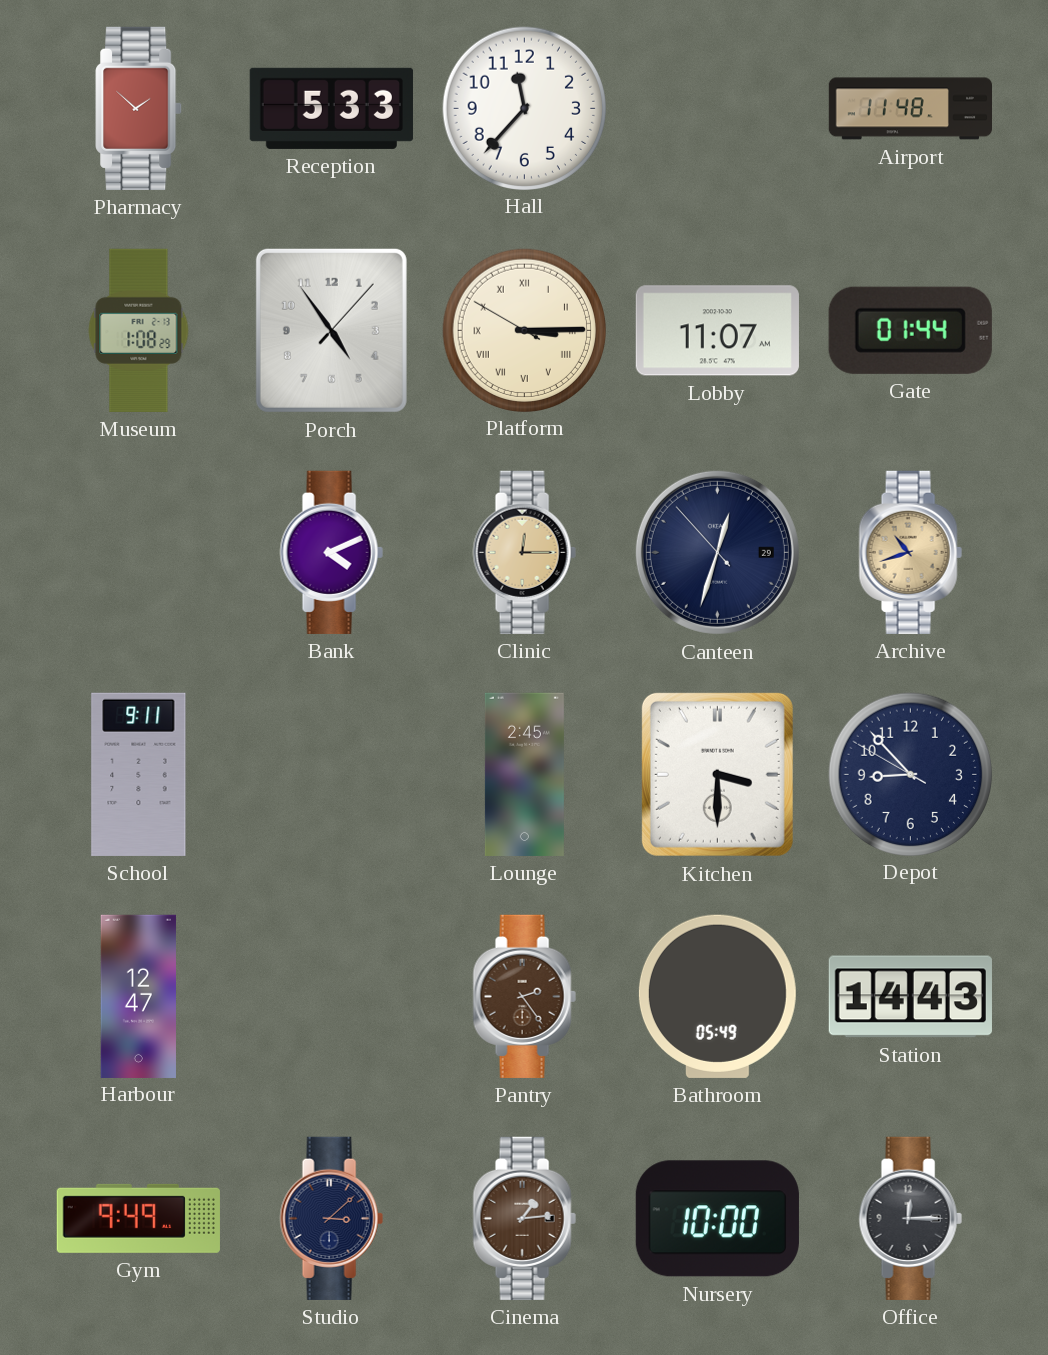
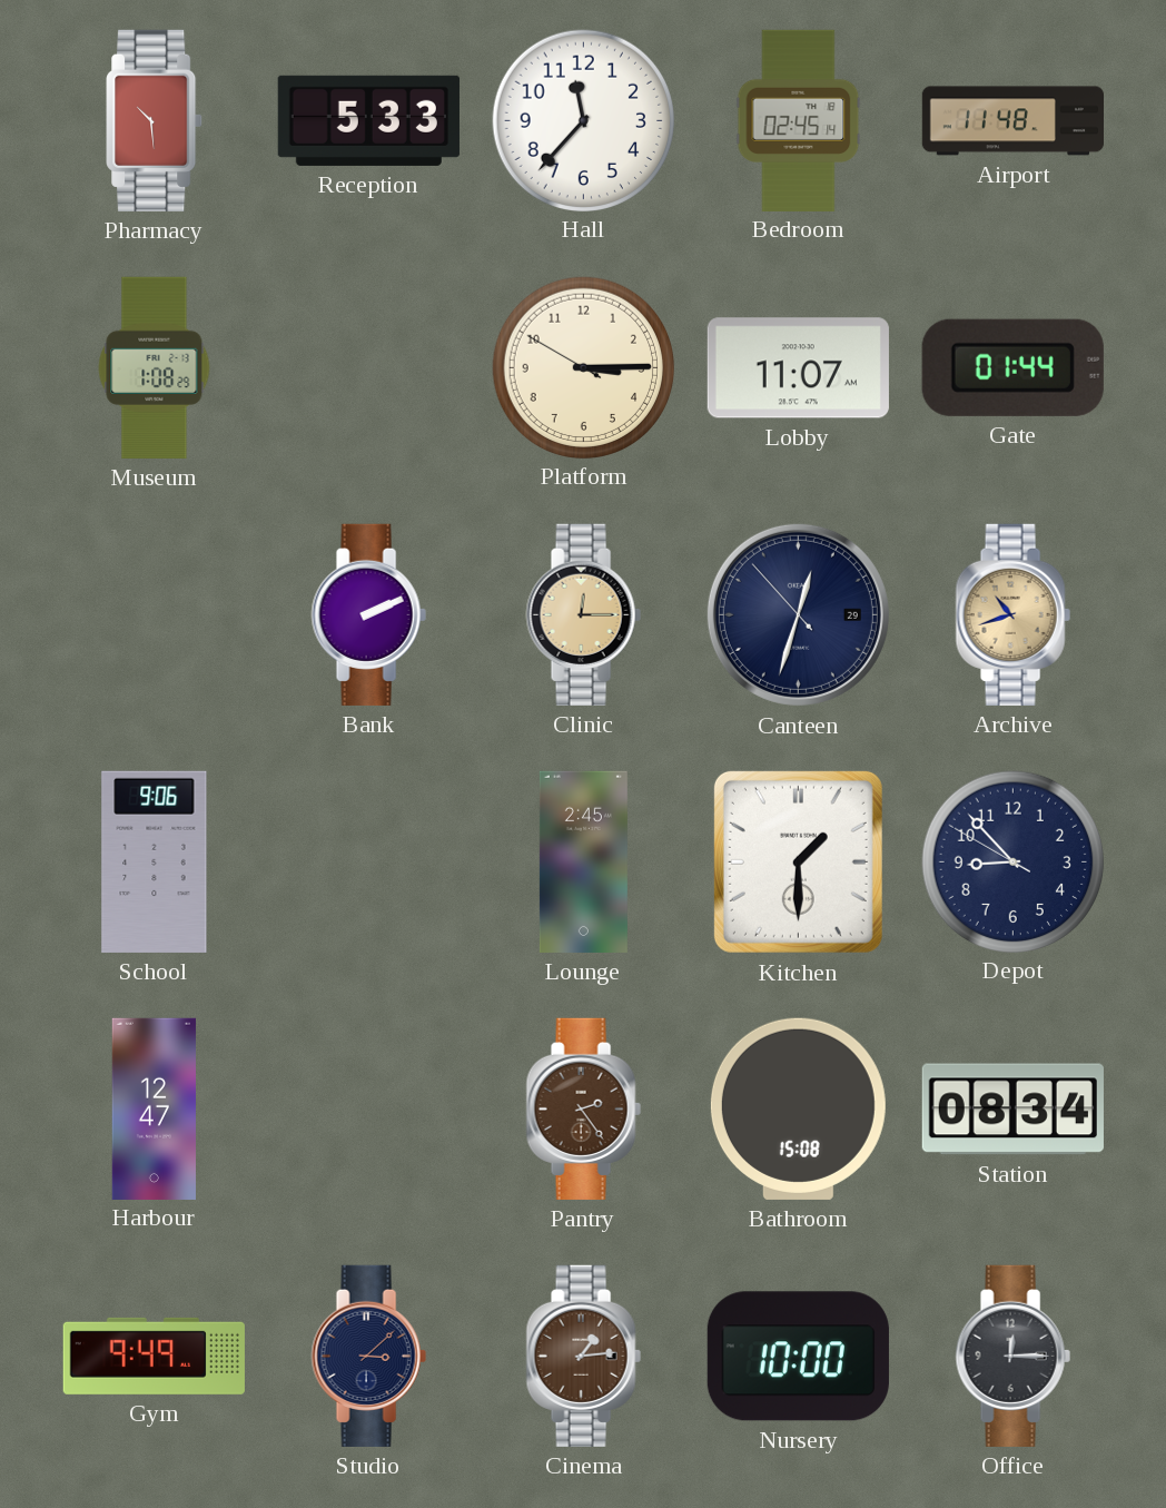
Pharmacy: 1:52 -> 10:29 (155, 120)
Bedroom: none -> 02:45 (799, 120)
Porch: 4:54 -> none (331, 330)
Platform numerals: Roman -> Arabic (583, 367)
Bank: 4:11 -> 2:11 (368, 614)
School: 9:11 -> 9:06 (155, 861)
Kitchen: 3:30 -> 1:30 (798, 861)
Bathroom: 05:49 -> 15:08 (798, 1108)
Station: 14:43 -> 08:34 (1012, 1110)
